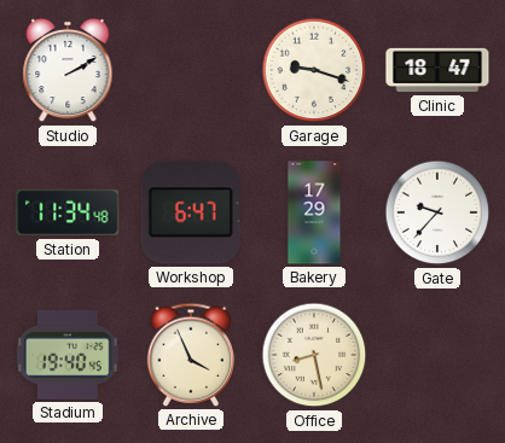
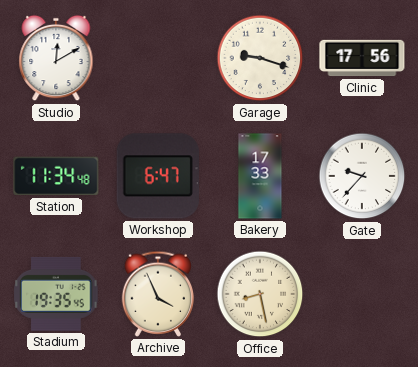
Studio: 2:10 -> 12:10 (56, 58)
Clinic: 18:47 -> 17:56 (362, 58)
Bakery: 17:29 -> 17:33 (260, 176)
Stadium: 19:40 -> 19:35 (56, 294)
